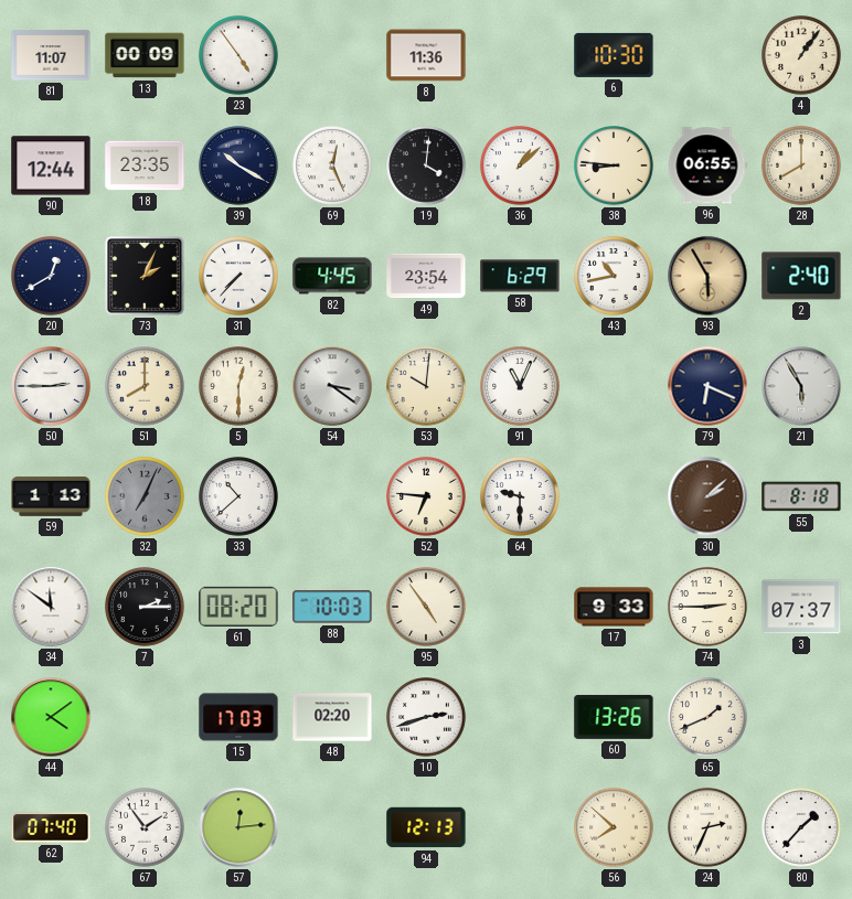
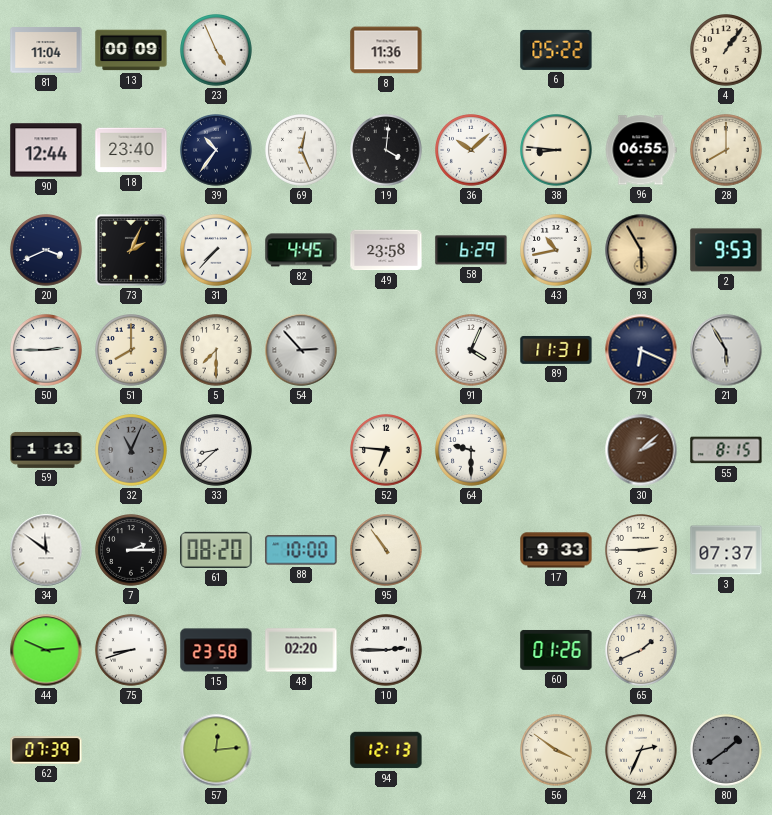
81: 11:07 -> 11:04 (46, 50)
23: 4:54 -> 4:56 (216, 50)
6: 10:30 -> 05:22 (556, 50)
18: 23:35 -> 23:40 (131, 150)
39: 10:20 -> 10:36 (216, 150)
36: 1:08 -> 10:08 (471, 150)
20: 12:40 -> 3:41 (46, 250)
49: 23:54 -> 23:58 (386, 250)
2: 2:40 -> 9:53 (726, 250)
5: 12:30 -> 7:30 (216, 350)
54: 3:21 -> 2:53 (301, 350)
53: 10:01 -> none (426, 386)
91: 11:04 -> 4:04 (471, 350)
89: none -> 11:31 (556, 350)
32: 7:04 -> 11:04 (131, 450)
33: 10:38 -> 8:38 (216, 450)
55: 8:18 -> 8:15 (726, 450)
88: 10:03 -> 10:00 (301, 550)
95: 4:54 -> 10:54 (386, 550)
44: 4:09 -> 2:49 (46, 650)
75: none -> 8:42 (131, 650)
15: 17:03 -> 23:58 (216, 650)
10: 2:42 -> 2:45 (386, 650)
60: 13:26 -> 01:26 (556, 650)
62: 07:40 -> 07:39 (46, 750)
67: 1:54 -> none (145, 827)
56: 7:52 -> 3:51 (556, 750)
80: 1:37 -> 1:39 (726, 750)
80 dial: white -> grey (726, 750)
